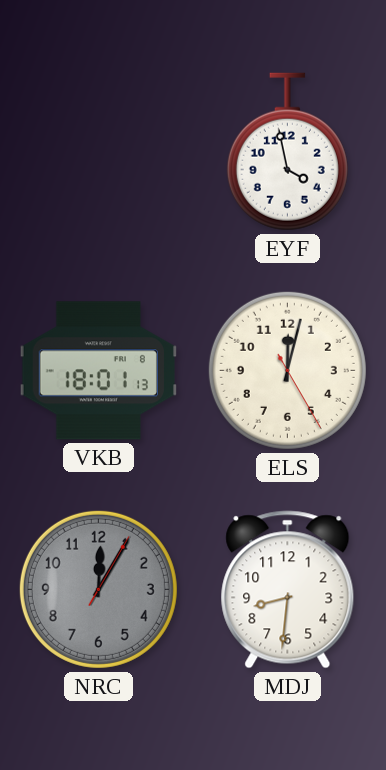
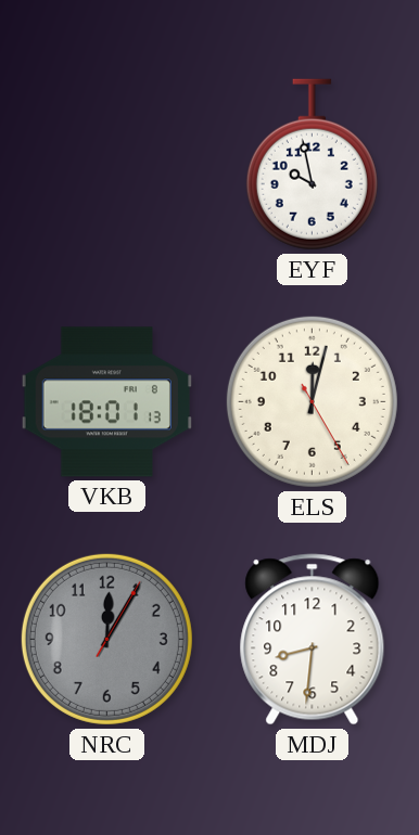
EYF: 3:58 -> 9:58 (312, 165)
